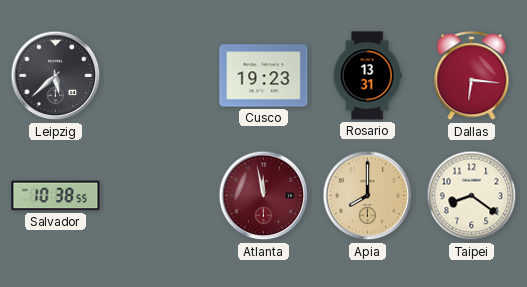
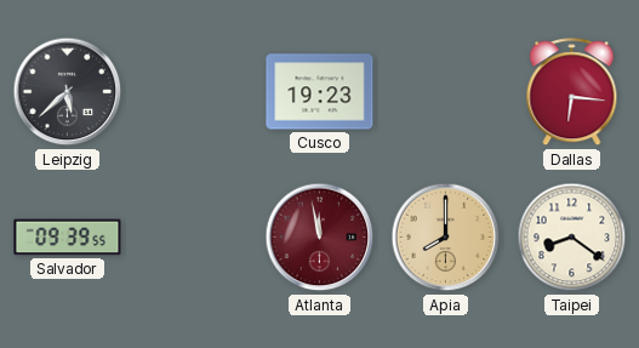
Rosario: 13:31 -> none (367, 76)
Salvador: 10:38 -> 09:39 (68, 238)
